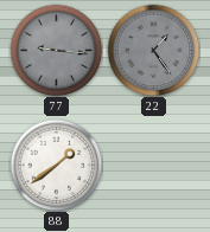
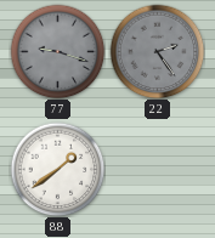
77: 9:16 -> 9:18 (57, 51)
22: 1:24 -> 2:24 (157, 51)
